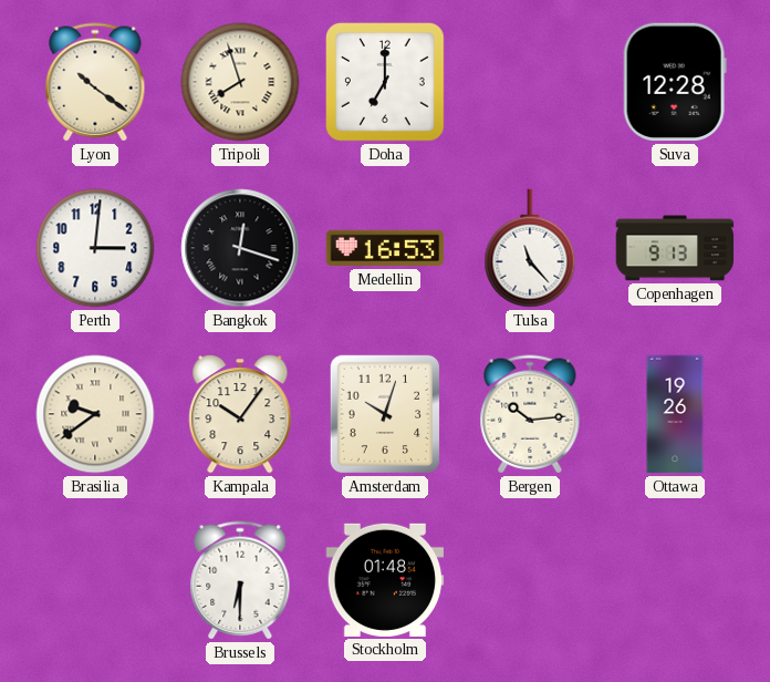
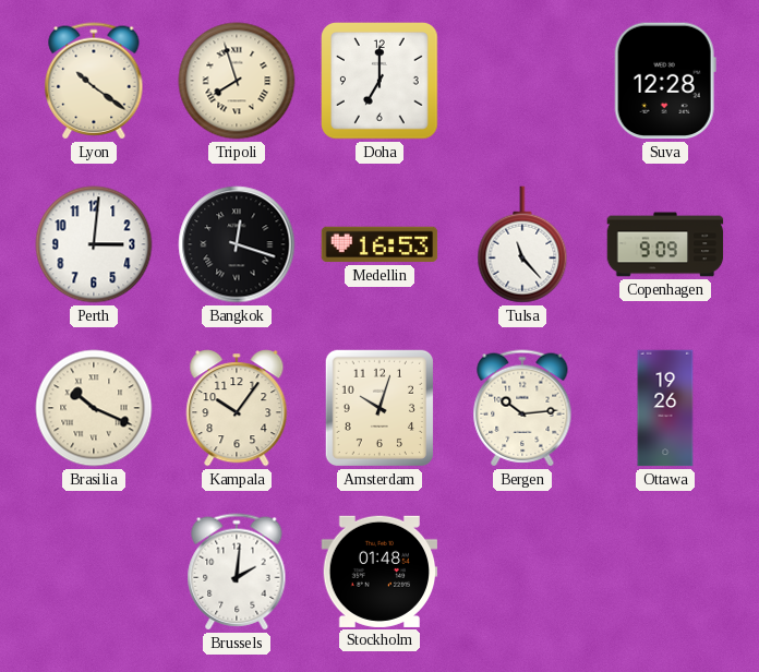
Copenhagen: 9:13 -> 9:09 (665, 244)
Brasilia: 9:39 -> 10:19 (94, 408)
Brussels: 6:30 -> 2:01 (237, 572)
